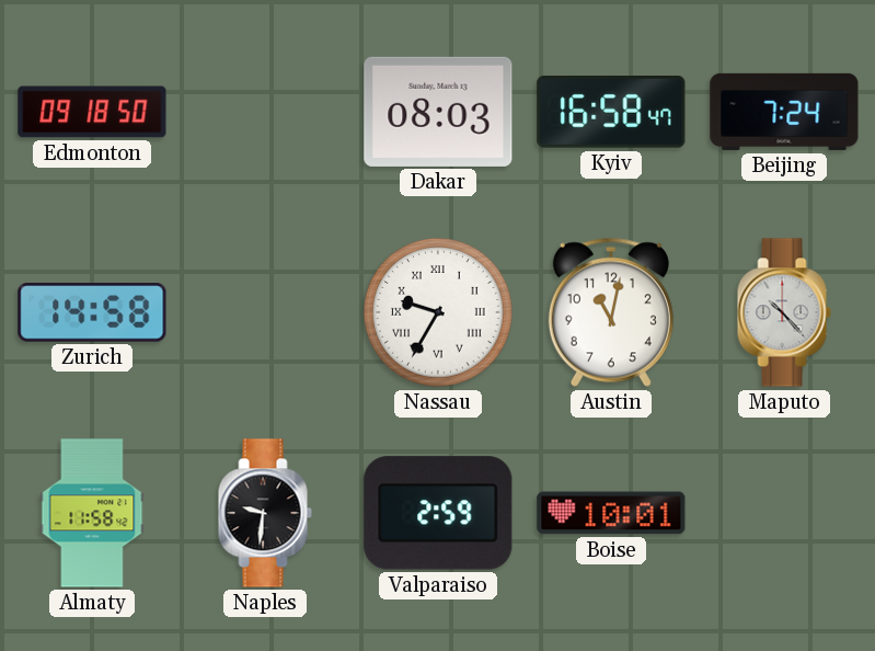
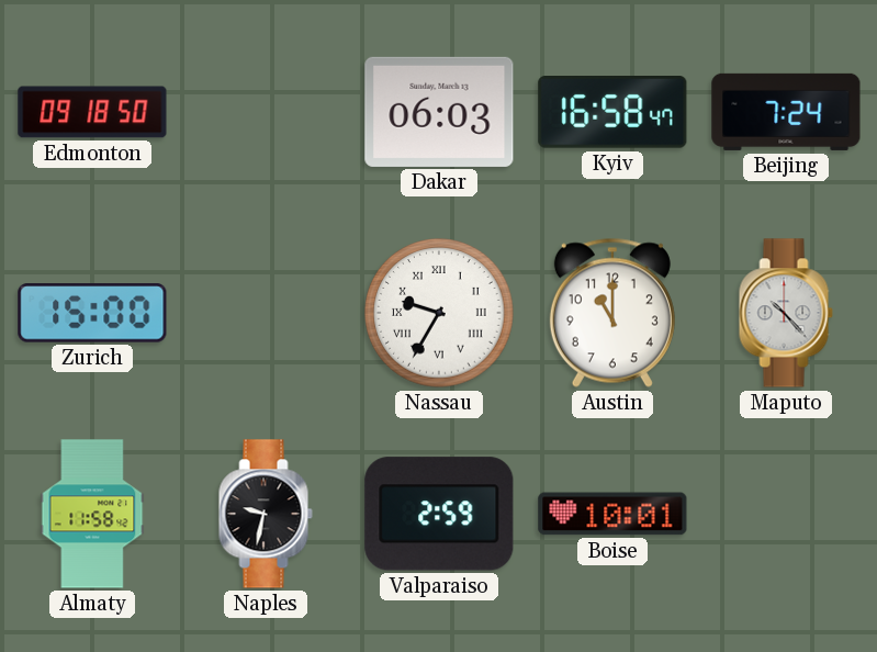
Dakar: 08:03 -> 06:03 (439, 112)
Zurich: 14:58 -> 15:00 (92, 313)
Austin: 11:02 -> 11:00 (612, 313)
Naples: 9:31 -> 9:32 (266, 514)
